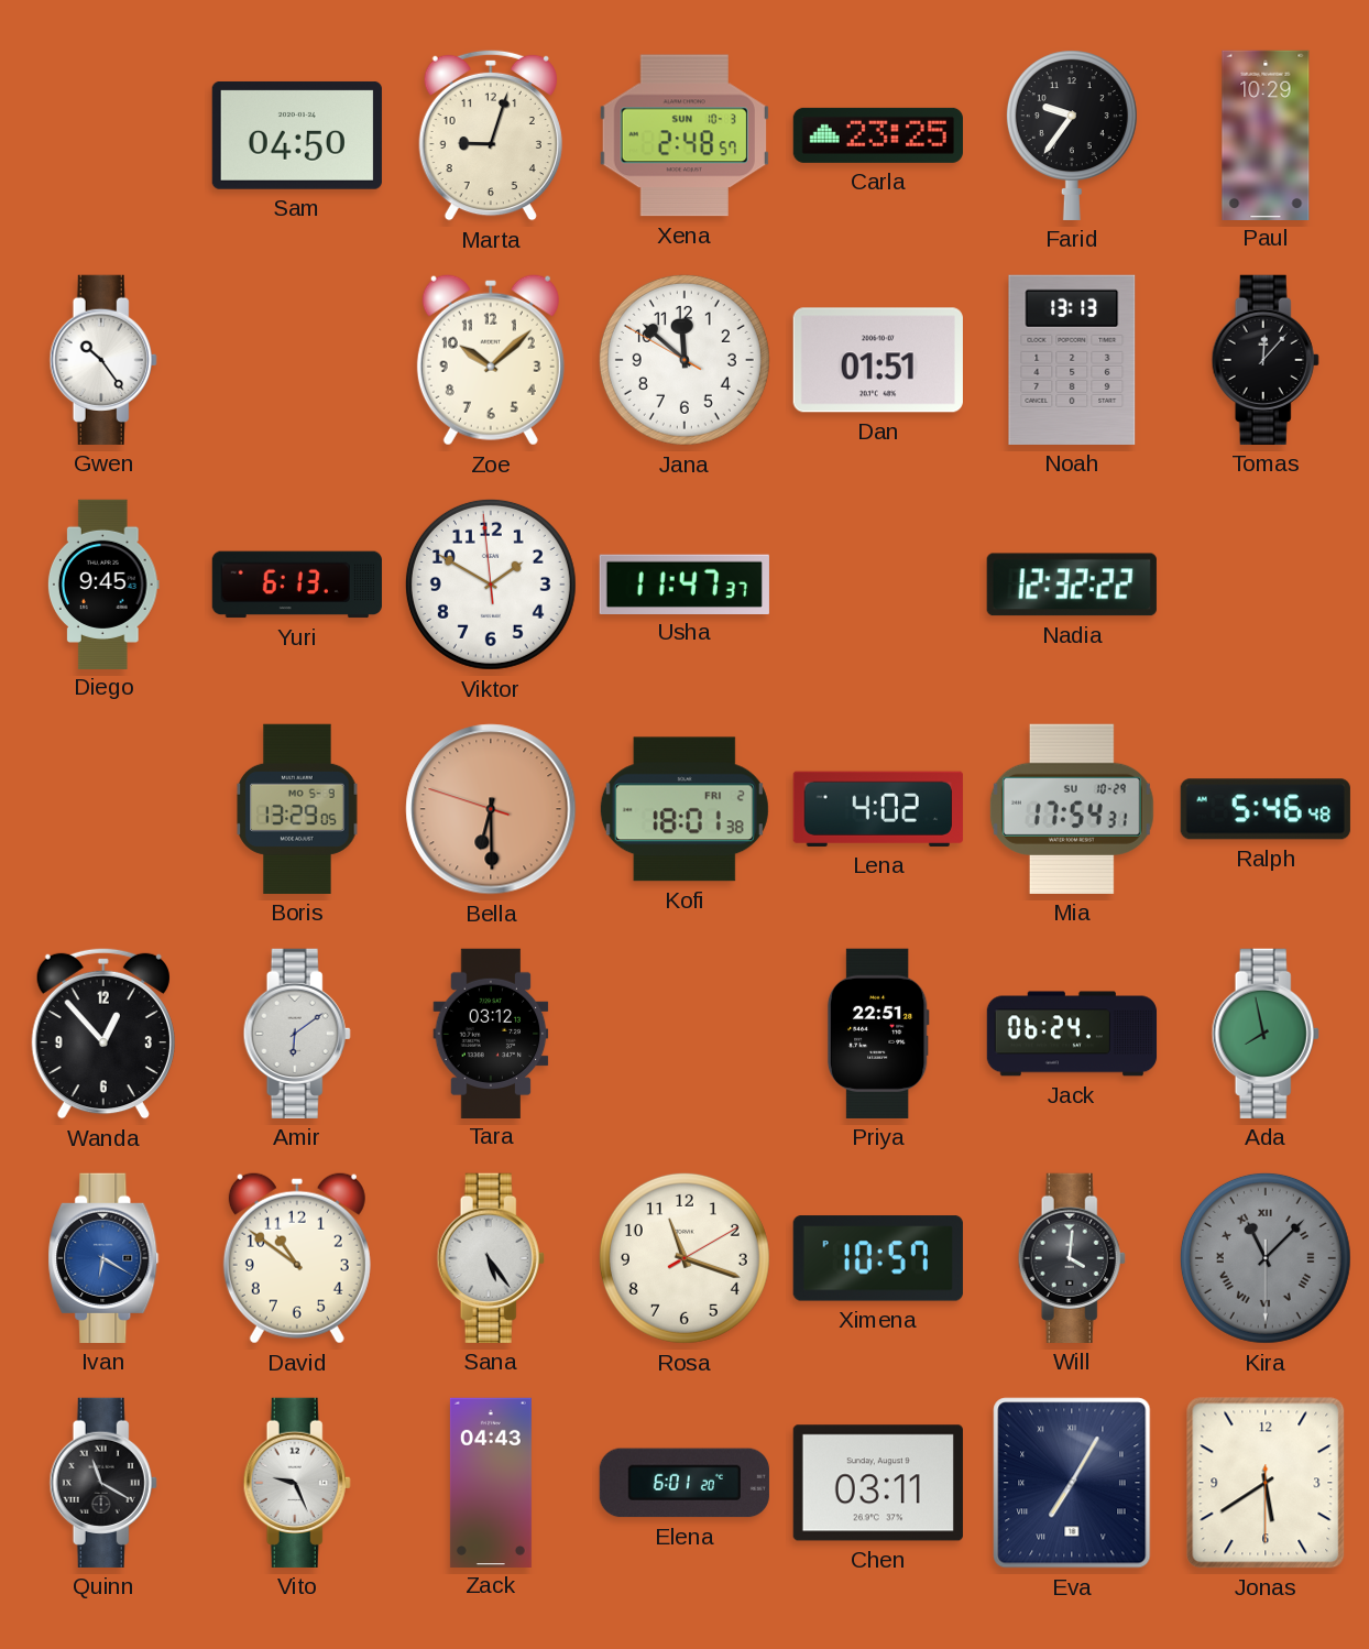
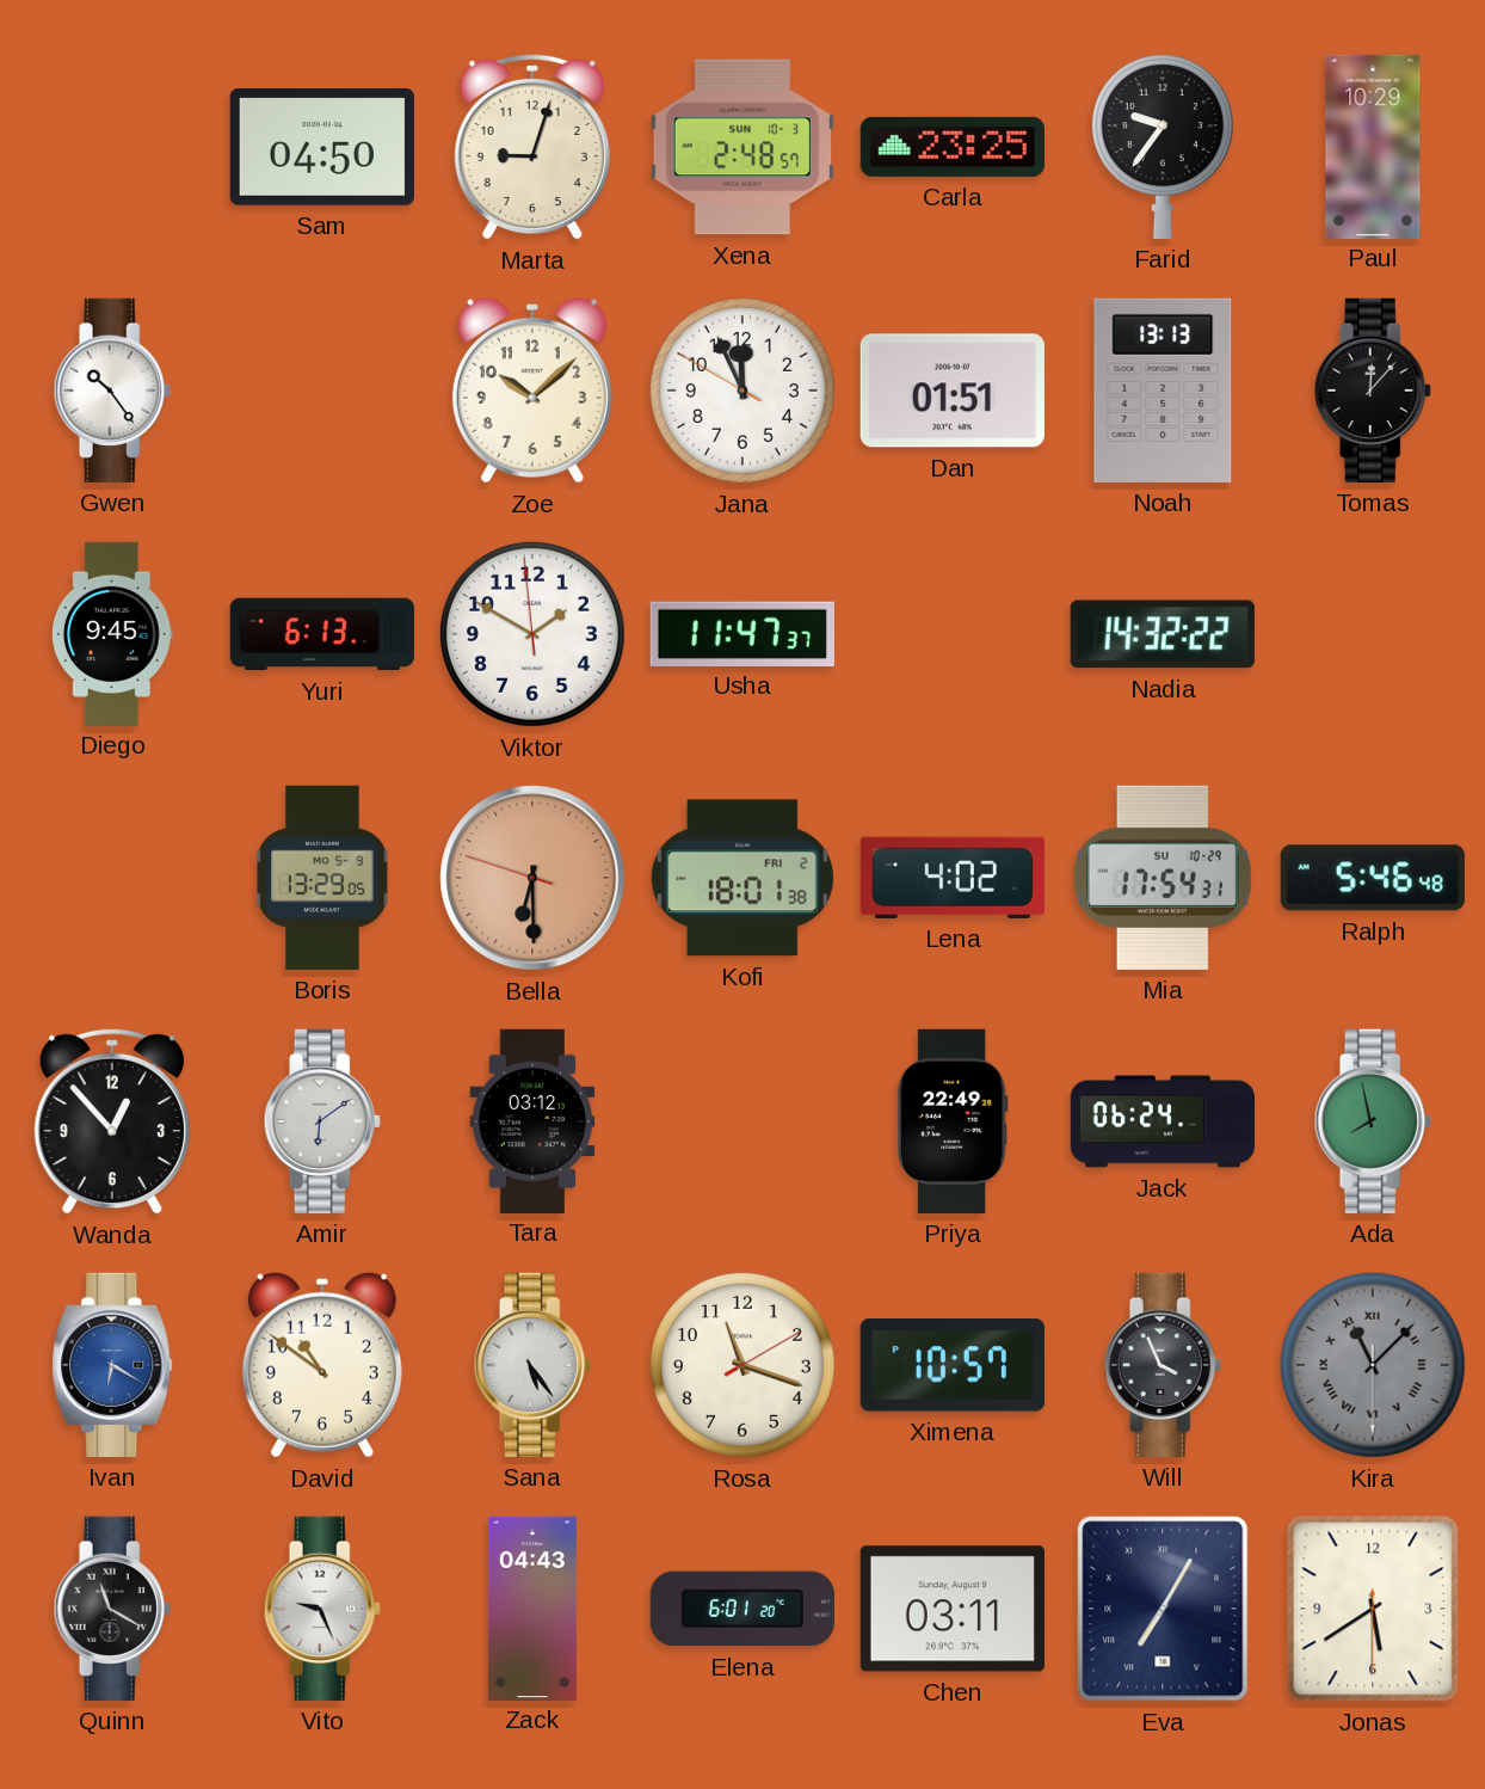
Jana: 11:51 -> 11:55 (742, 391)
Nadia: 12:32 -> 14:32 (1163, 634)
Priya: 22:51 -> 22:49 (953, 1121)
Will: 4:01 -> 3:56 (1163, 1365)
